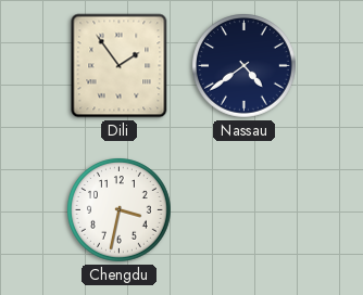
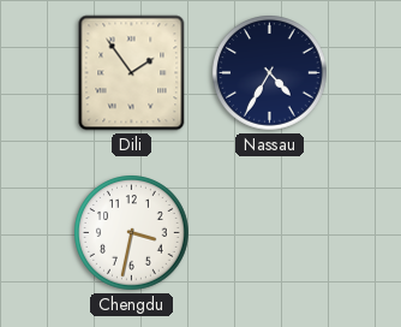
Nassau: 4:39 -> 4:35 (270, 73)
